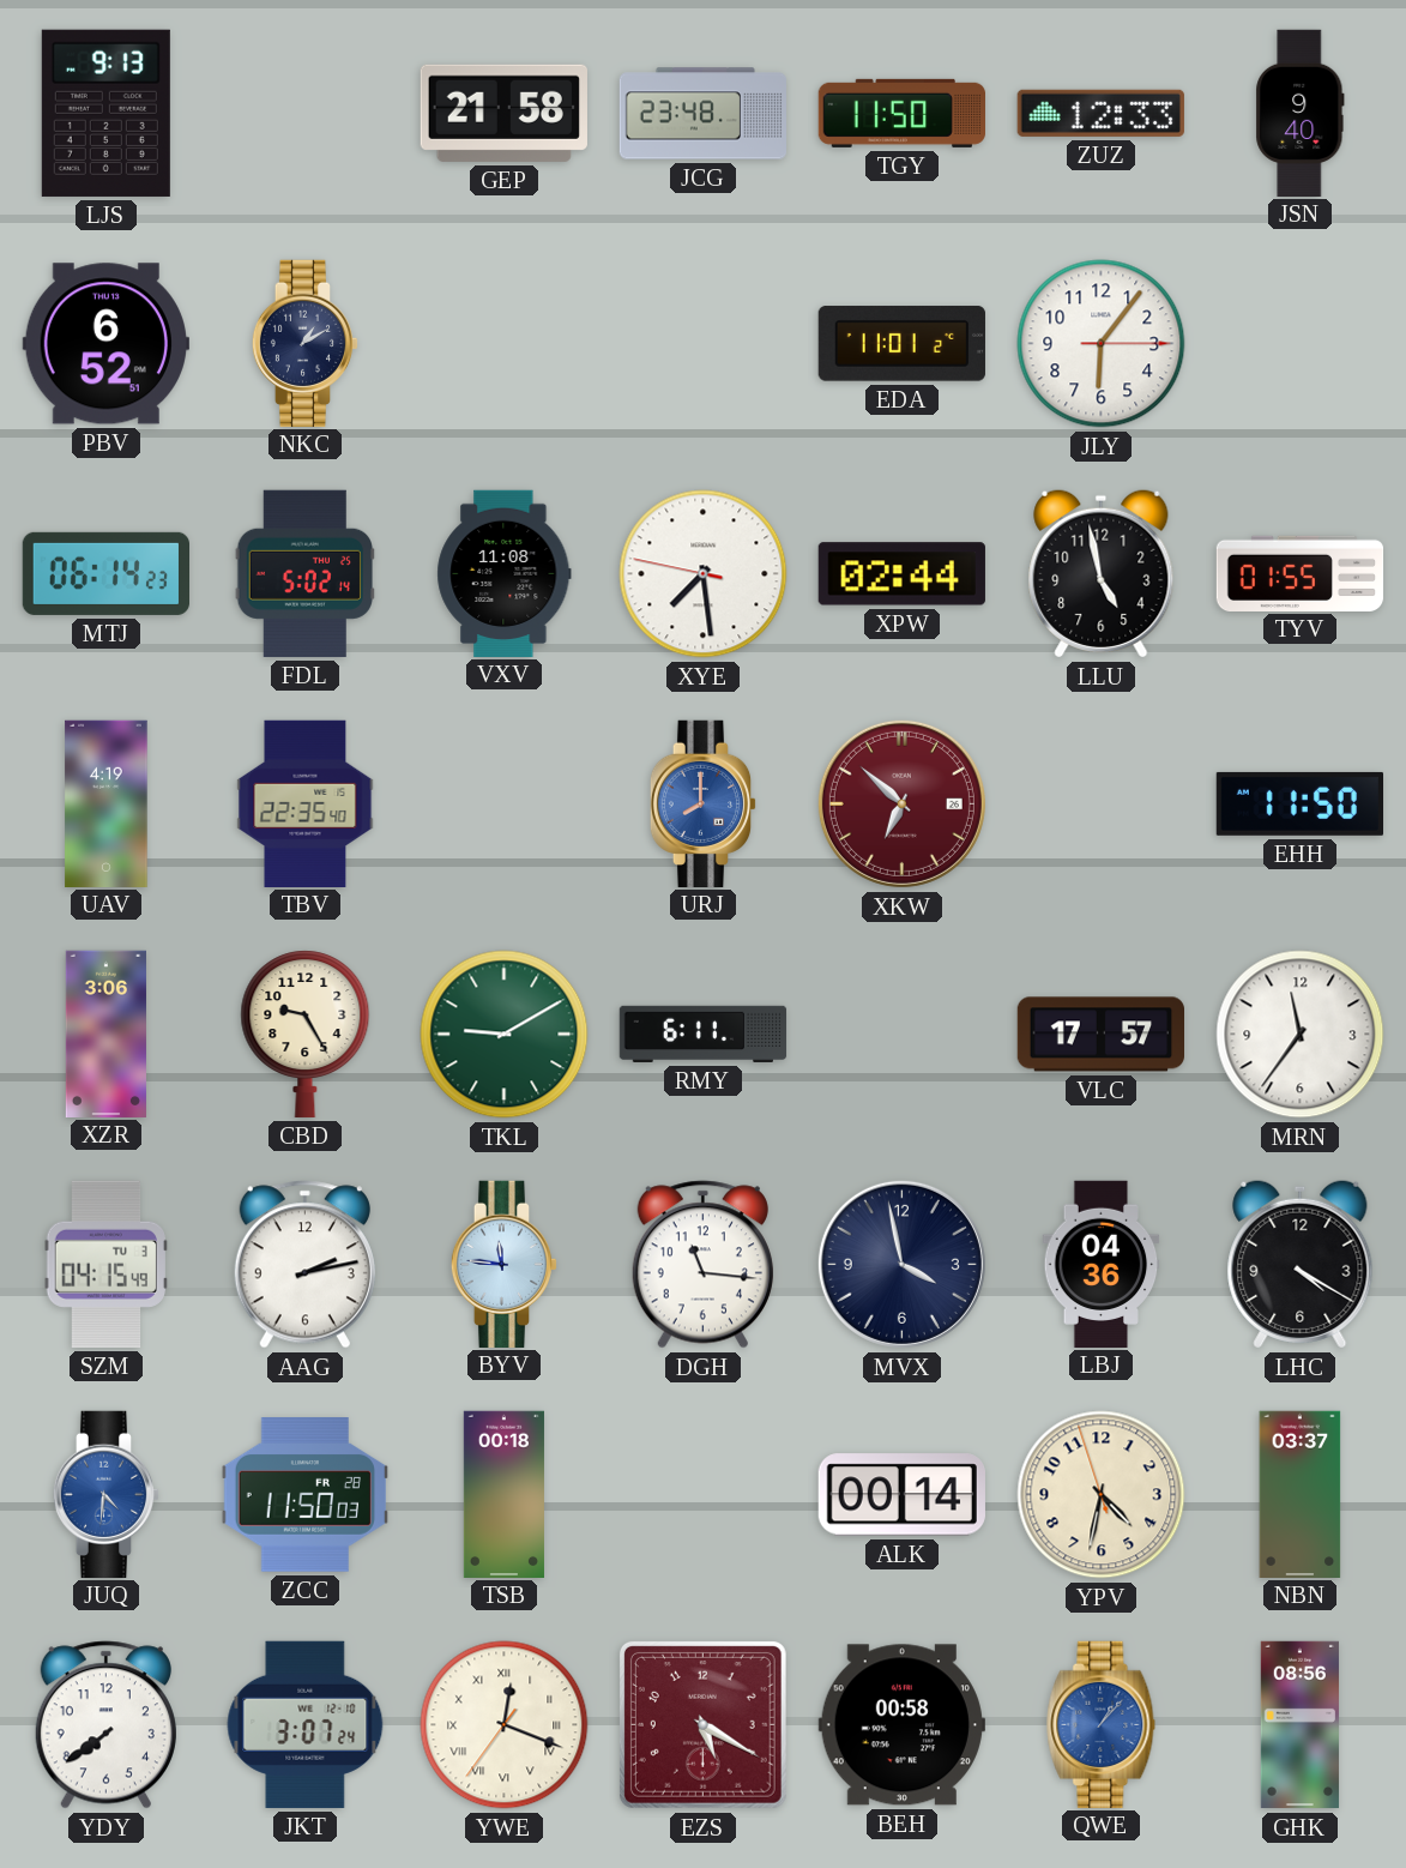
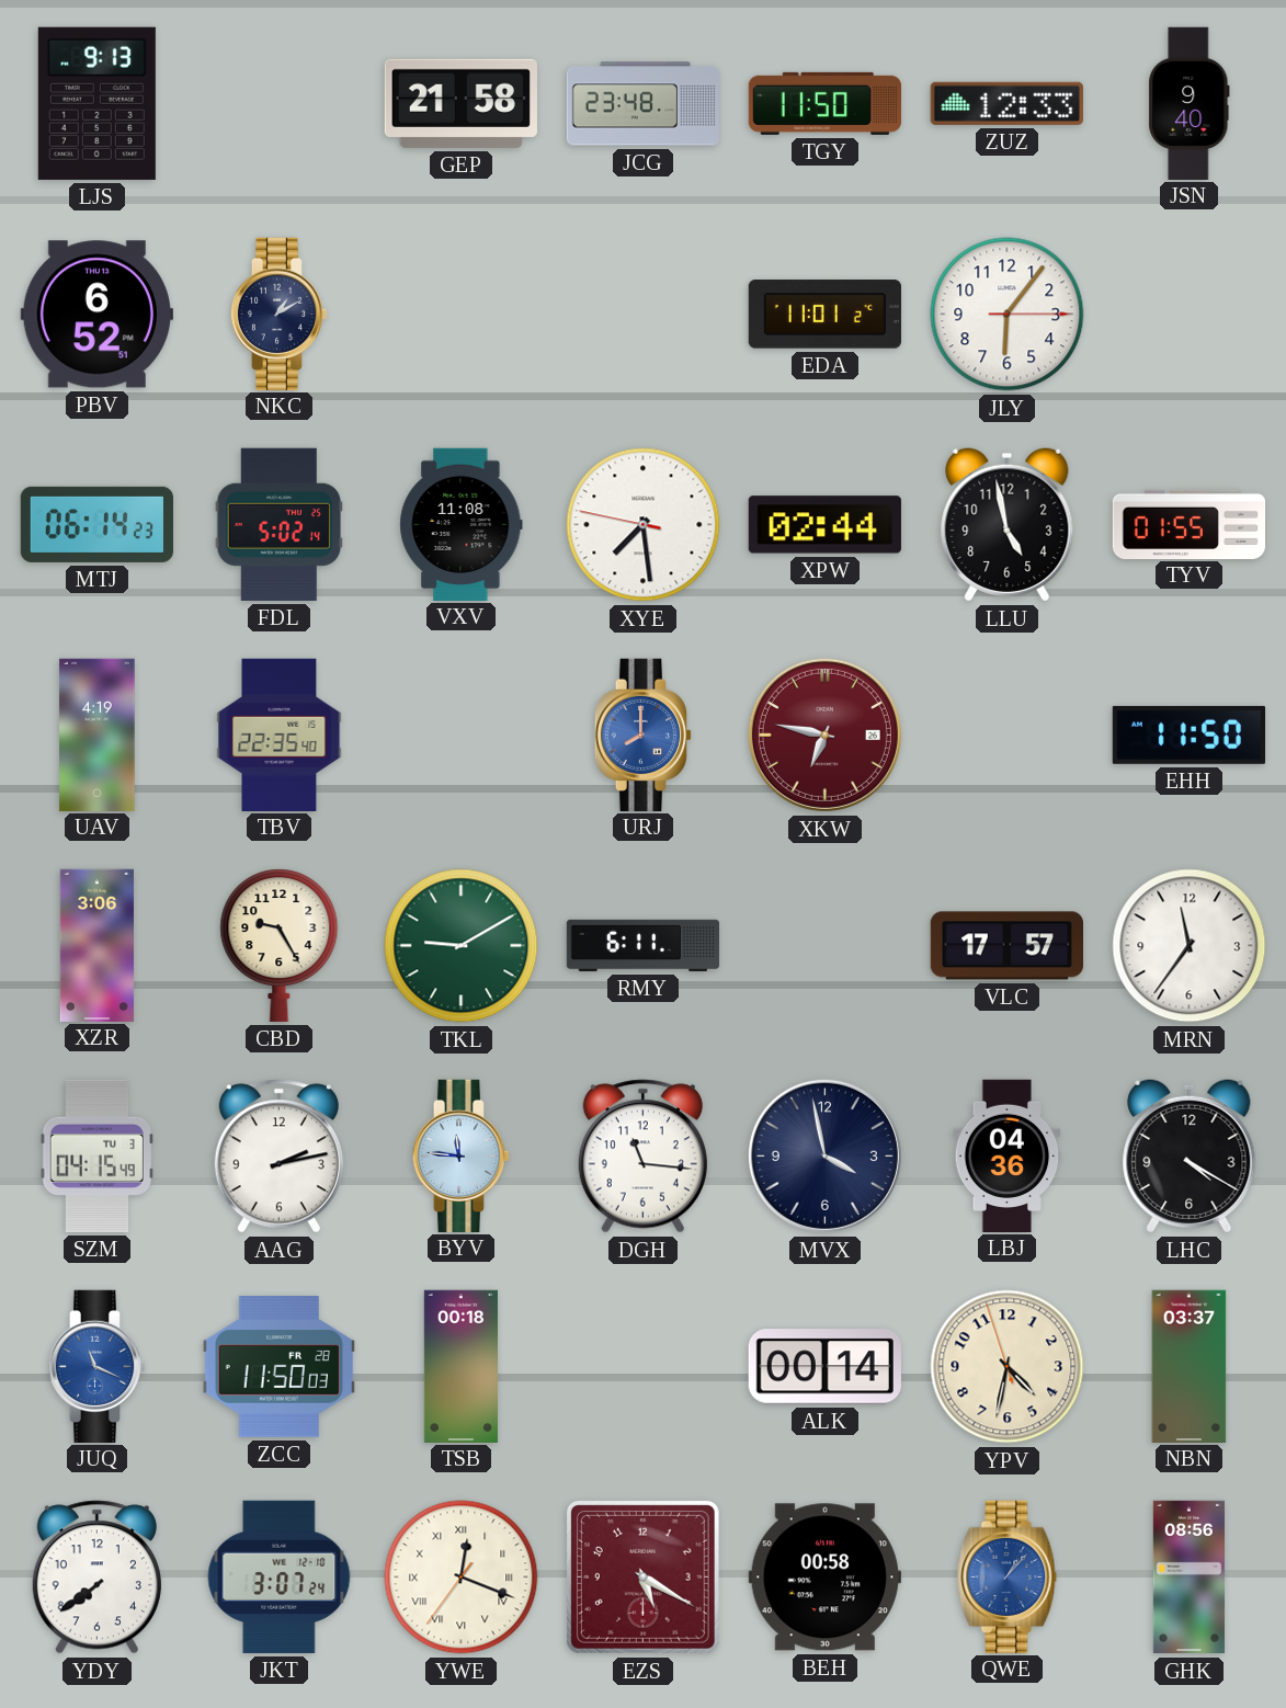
XKW: 6:52 -> 6:47 (824, 735)
JUQ: 4:31 -> 11:19 (98, 1366)
